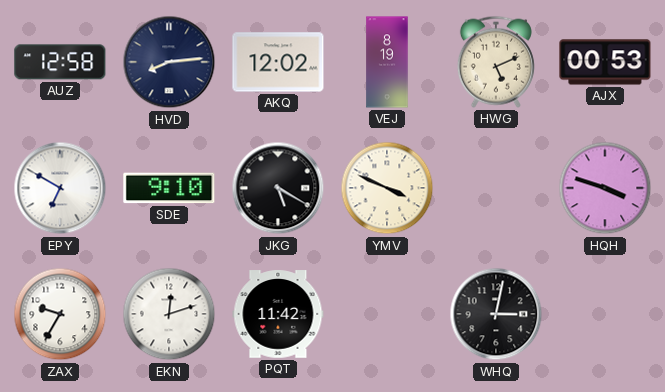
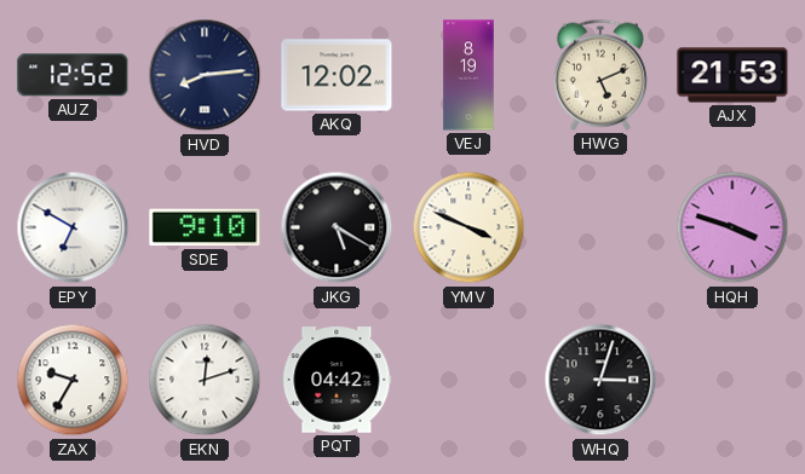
AUZ: 12:58 -> 12:52 (73, 75)
AJX: 00:53 -> 21:53 (732, 75)
PQT: 11:42 -> 04:42 (337, 380)
WHQ: 3:02 -> 3:03 (600, 380)
